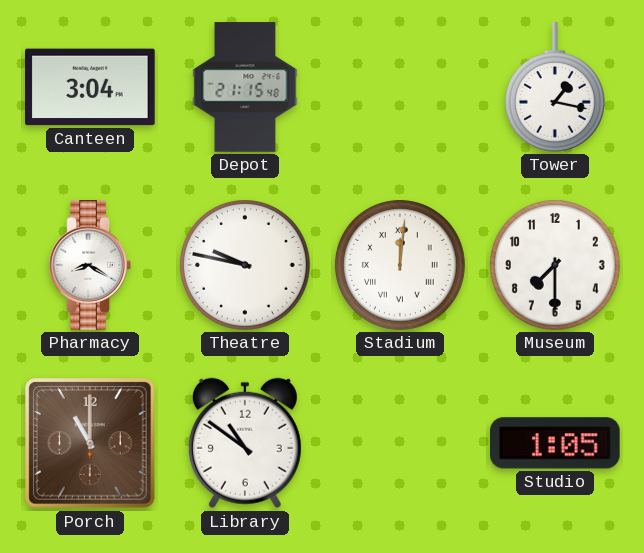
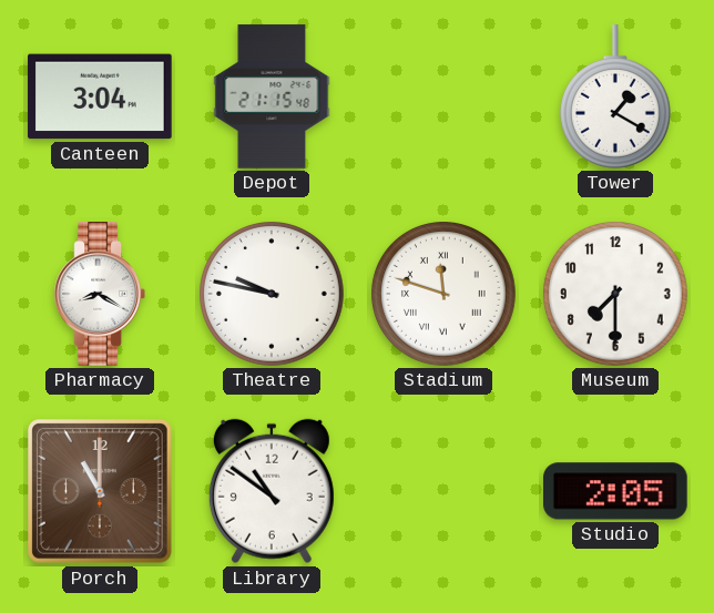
Tower: 1:17 -> 1:20 (615, 96)
Stadium: 12:01 -> 11:48 (445, 295)
Studio: 1:05 -> 2:05 (616, 491)
